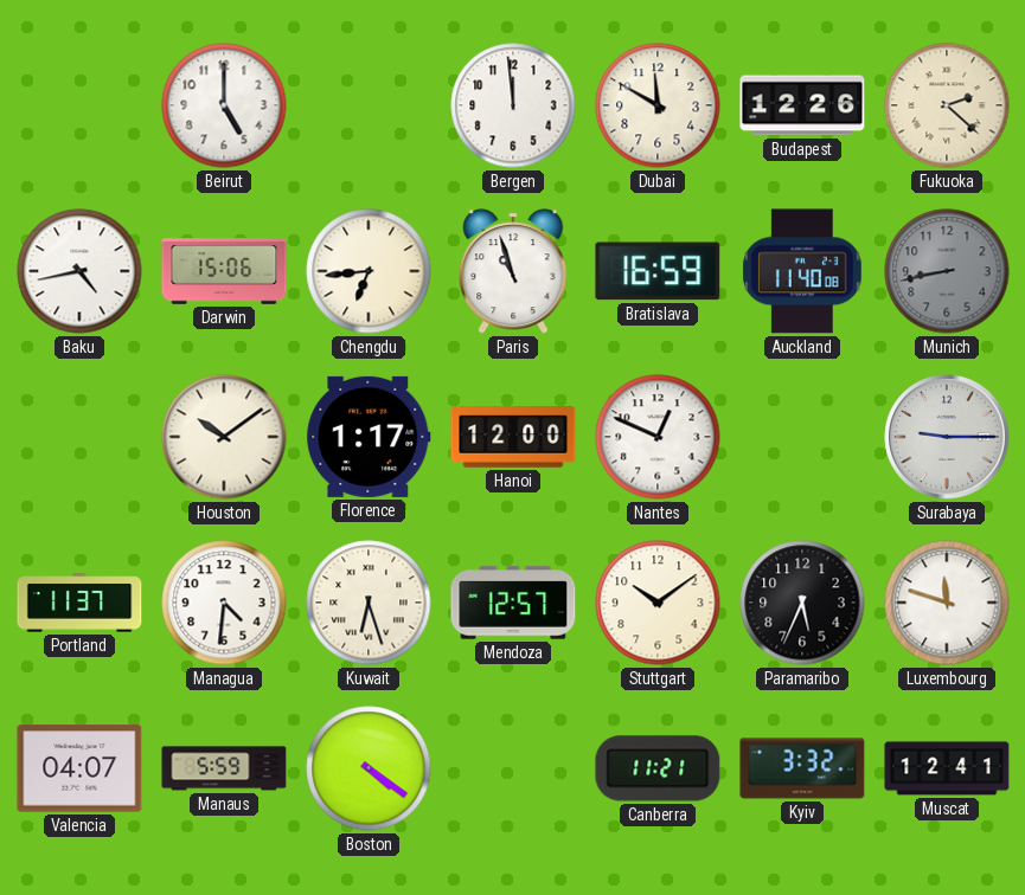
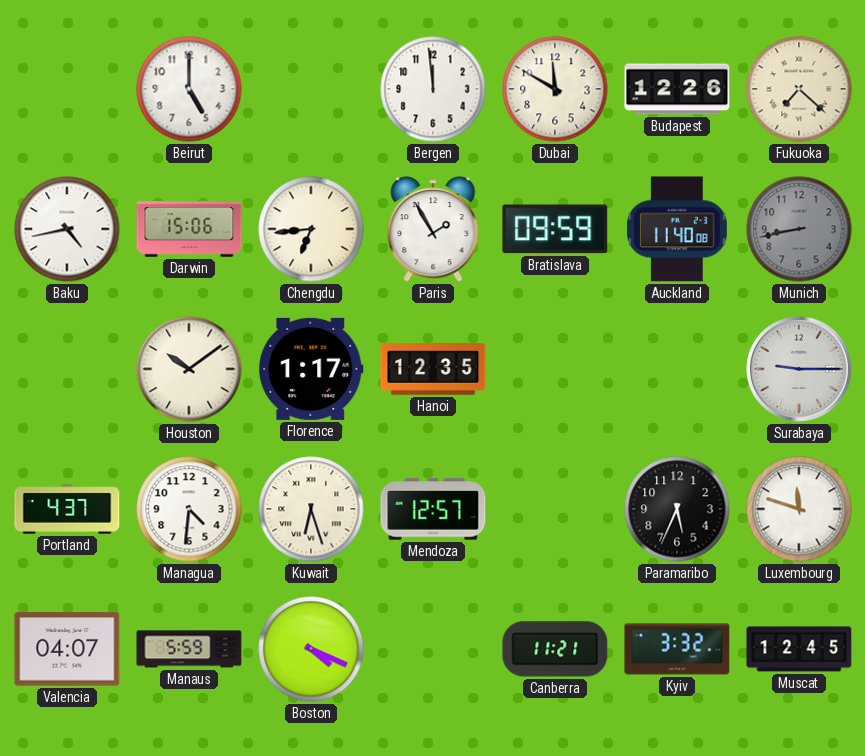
Fukuoka: 2:22 -> 7:22 (799, 89)
Paris: 10:57 -> 1:55 (433, 229)
Bratislava: 16:59 -> 09:59 (555, 229)
Hanoi: 12:00 -> 12:35 (433, 369)
Nantes: 12:49 -> none (658, 437)
Portland: 11:37 -> 4:37 (67, 509)
Stuttgart: 10:09 -> none (658, 603)
Boston: 4:21 -> 4:19 (311, 649)
Muscat: 12:41 -> 12:45 (799, 649)
